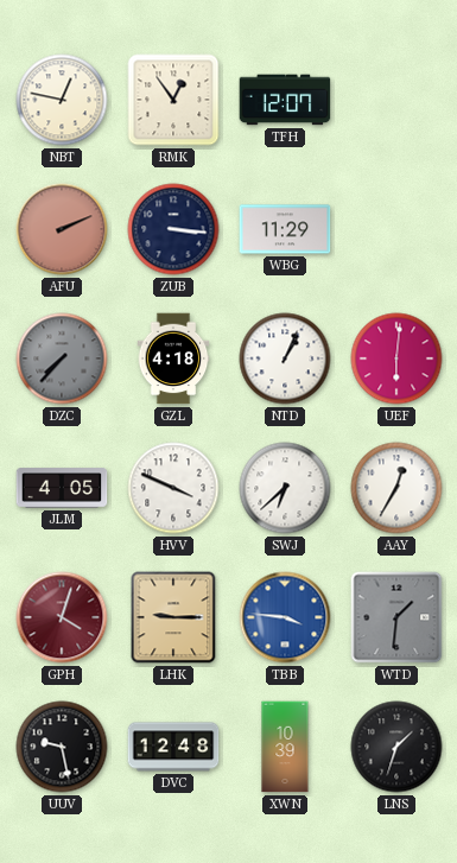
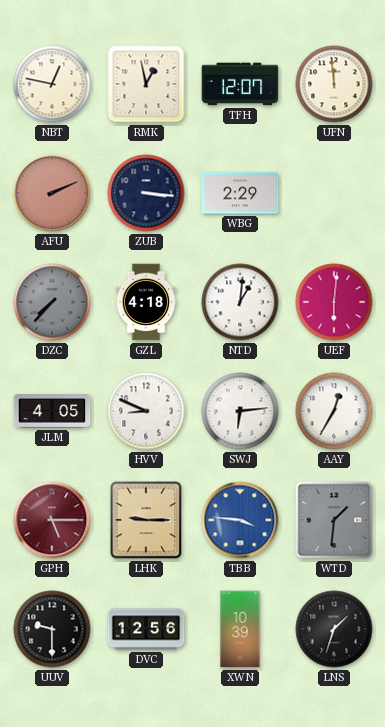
RMK: 12:54 -> 12:58 (146, 84)
UFN: none -> 11:59 (334, 84)
WBG: 11:29 -> 2:29 (240, 193)
NTD: 1:04 -> 1:01 (240, 302)
HVV: 3:49 -> 8:49 (146, 411)
SWJ: 6:38 -> 6:14 (240, 411)
GPH: 4:03 -> 5:15 (52, 520)
UUV: 9:28 -> 9:30 (52, 629)
DVC: 12:48 -> 12:56 (146, 629)
